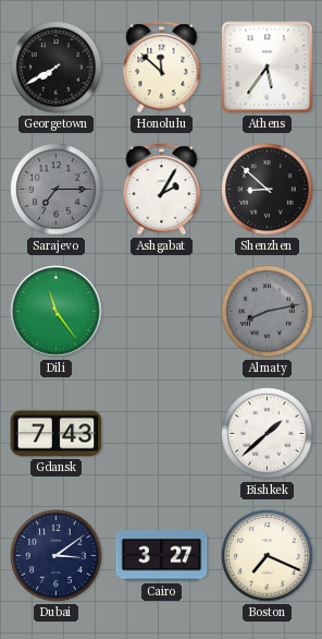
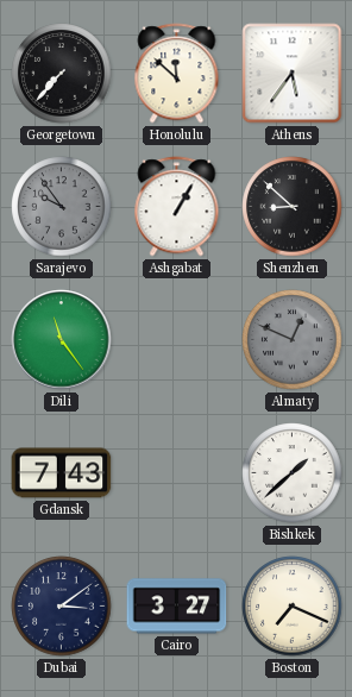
Georgetown: 7:40 -> 7:37 (62, 74)
Sarajevo: 7:15 -> 9:54 (62, 207)
Ashgabat: 2:05 -> 1:05 (177, 207)
Almaty: 8:13 -> 12:49 (293, 340)
